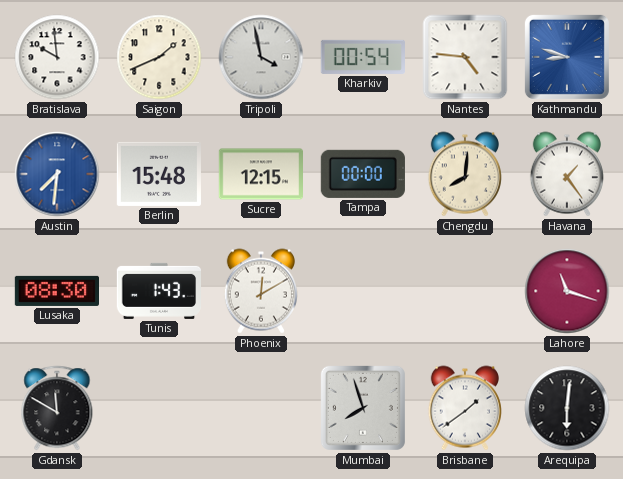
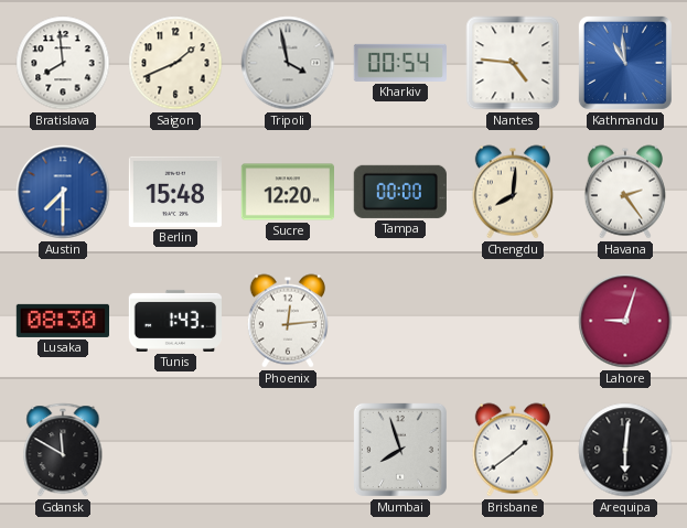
Bratislava: 9:59 -> 7:59 (63, 63)
Kathmandu: 8:48 -> 10:59 (625, 63)
Austin: 7:31 -> 7:30 (63, 192)
Sucre: 12:15 -> 12:20 (287, 192)
Havana: 1:24 -> 2:24 (625, 192)
Phoenix: 12:10 -> 12:14 (288, 321)
Lahore: 11:18 -> 9:03 (625, 321)
